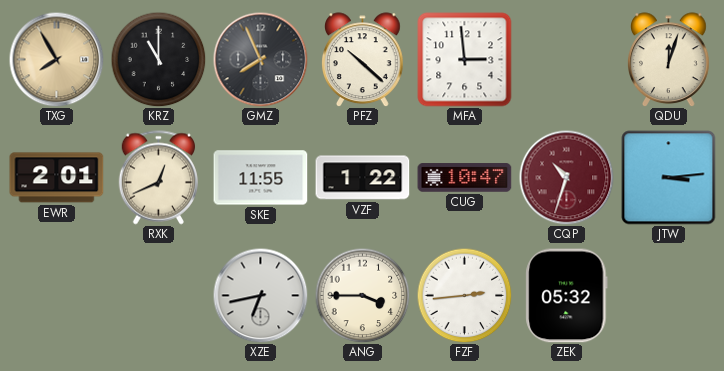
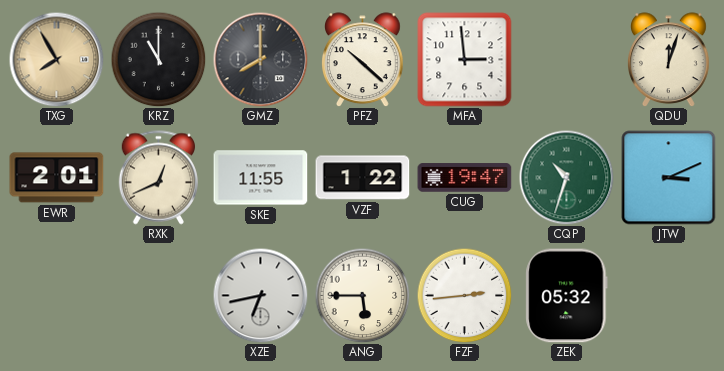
GMZ: 7:56 -> 8:00 (260, 59)
CUG: 10:47 -> 19:47 (465, 178)
CQP dial: burgundy -> green (566, 177)
JTW: 3:14 -> 3:11 (669, 178)
ANG: 3:45 -> 5:45 (362, 295)
